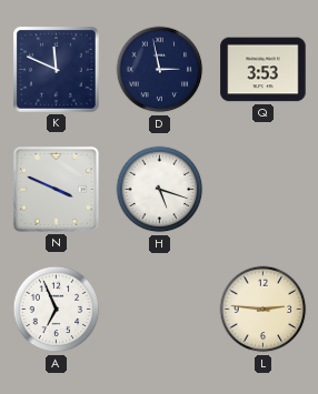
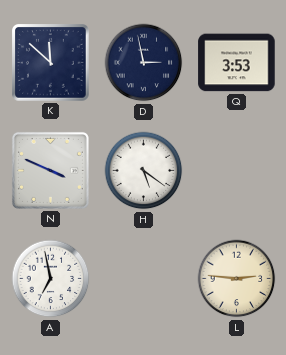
K: 11:49 -> 11:52 (51, 63)
H: 5:18 -> 5:21 (144, 171)
A: 6:56 -> 6:58 (51, 279)
